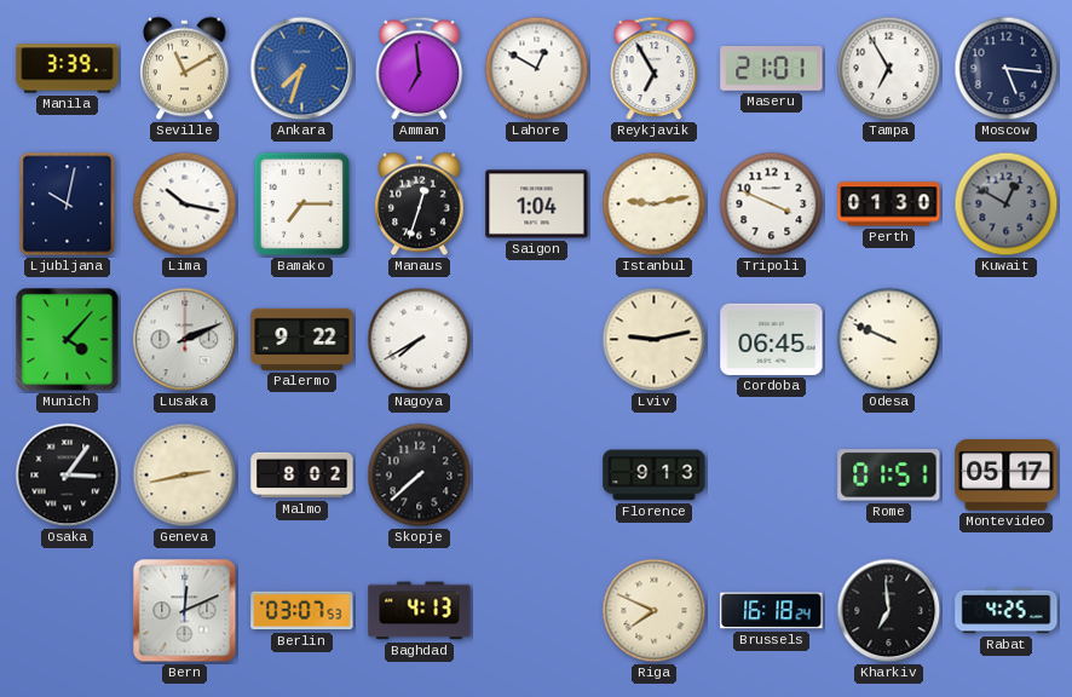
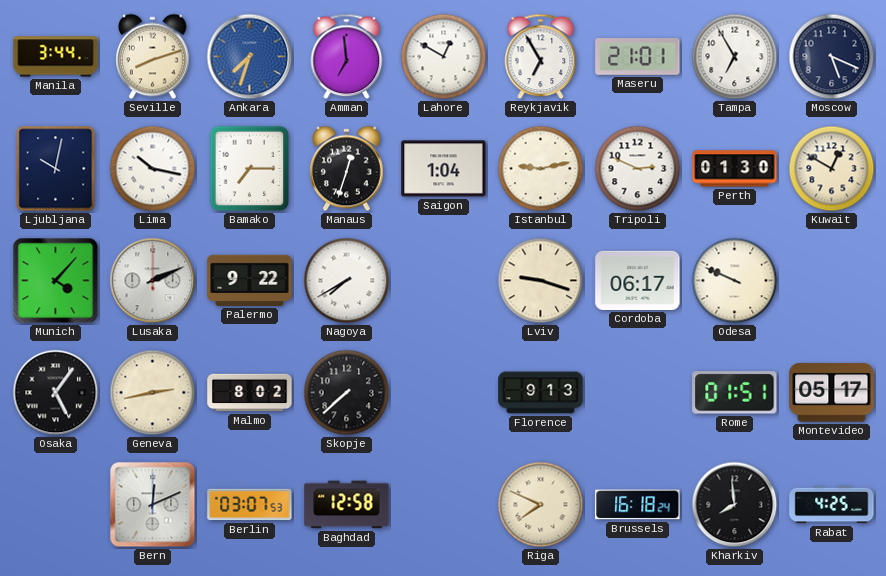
Manila: 3:39 -> 3:44 (56, 57)
Seville: 11:10 -> 8:12 (153, 57)
Moscow: 5:16 -> 5:19 (832, 57)
Tripoli: 3:49 -> 2:49 (638, 169)
Kuwait dial: grey -> cream (832, 169)
Lviv: 9:13 -> 9:18 (541, 281)
Cordoba: 06:45 -> 06:17 (638, 280)
Osaka: 3:06 -> 5:06 (56, 393)
Baghdad: 4:13 -> 12:58 (347, 505)
Kharkiv: 6:59 -> 7:59 (735, 505)
